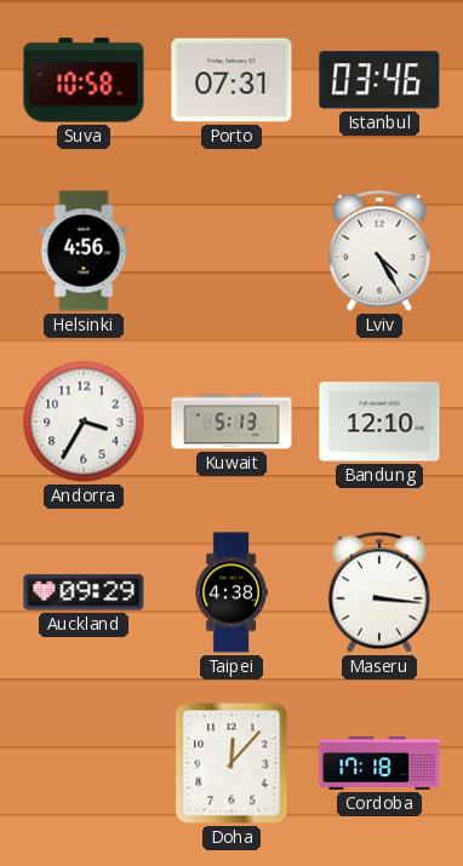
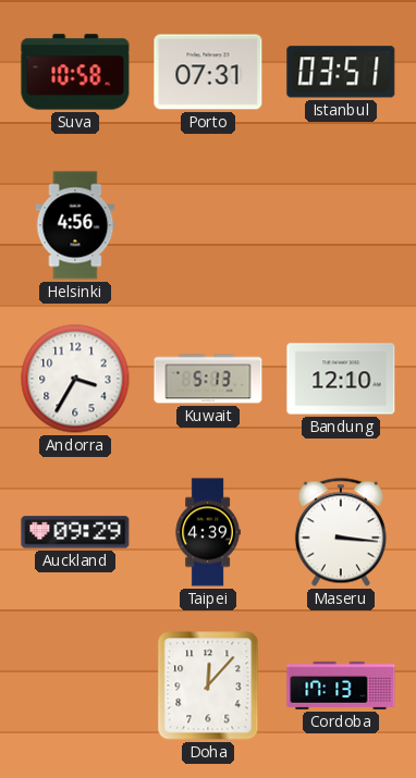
Istanbul: 03:46 -> 03:51 (341, 72)
Lviv: 4:25 -> none (379, 251)
Taipei: 4:38 -> 4:39 (208, 532)
Cordoba: 17:18 -> 17:13 (341, 686)
